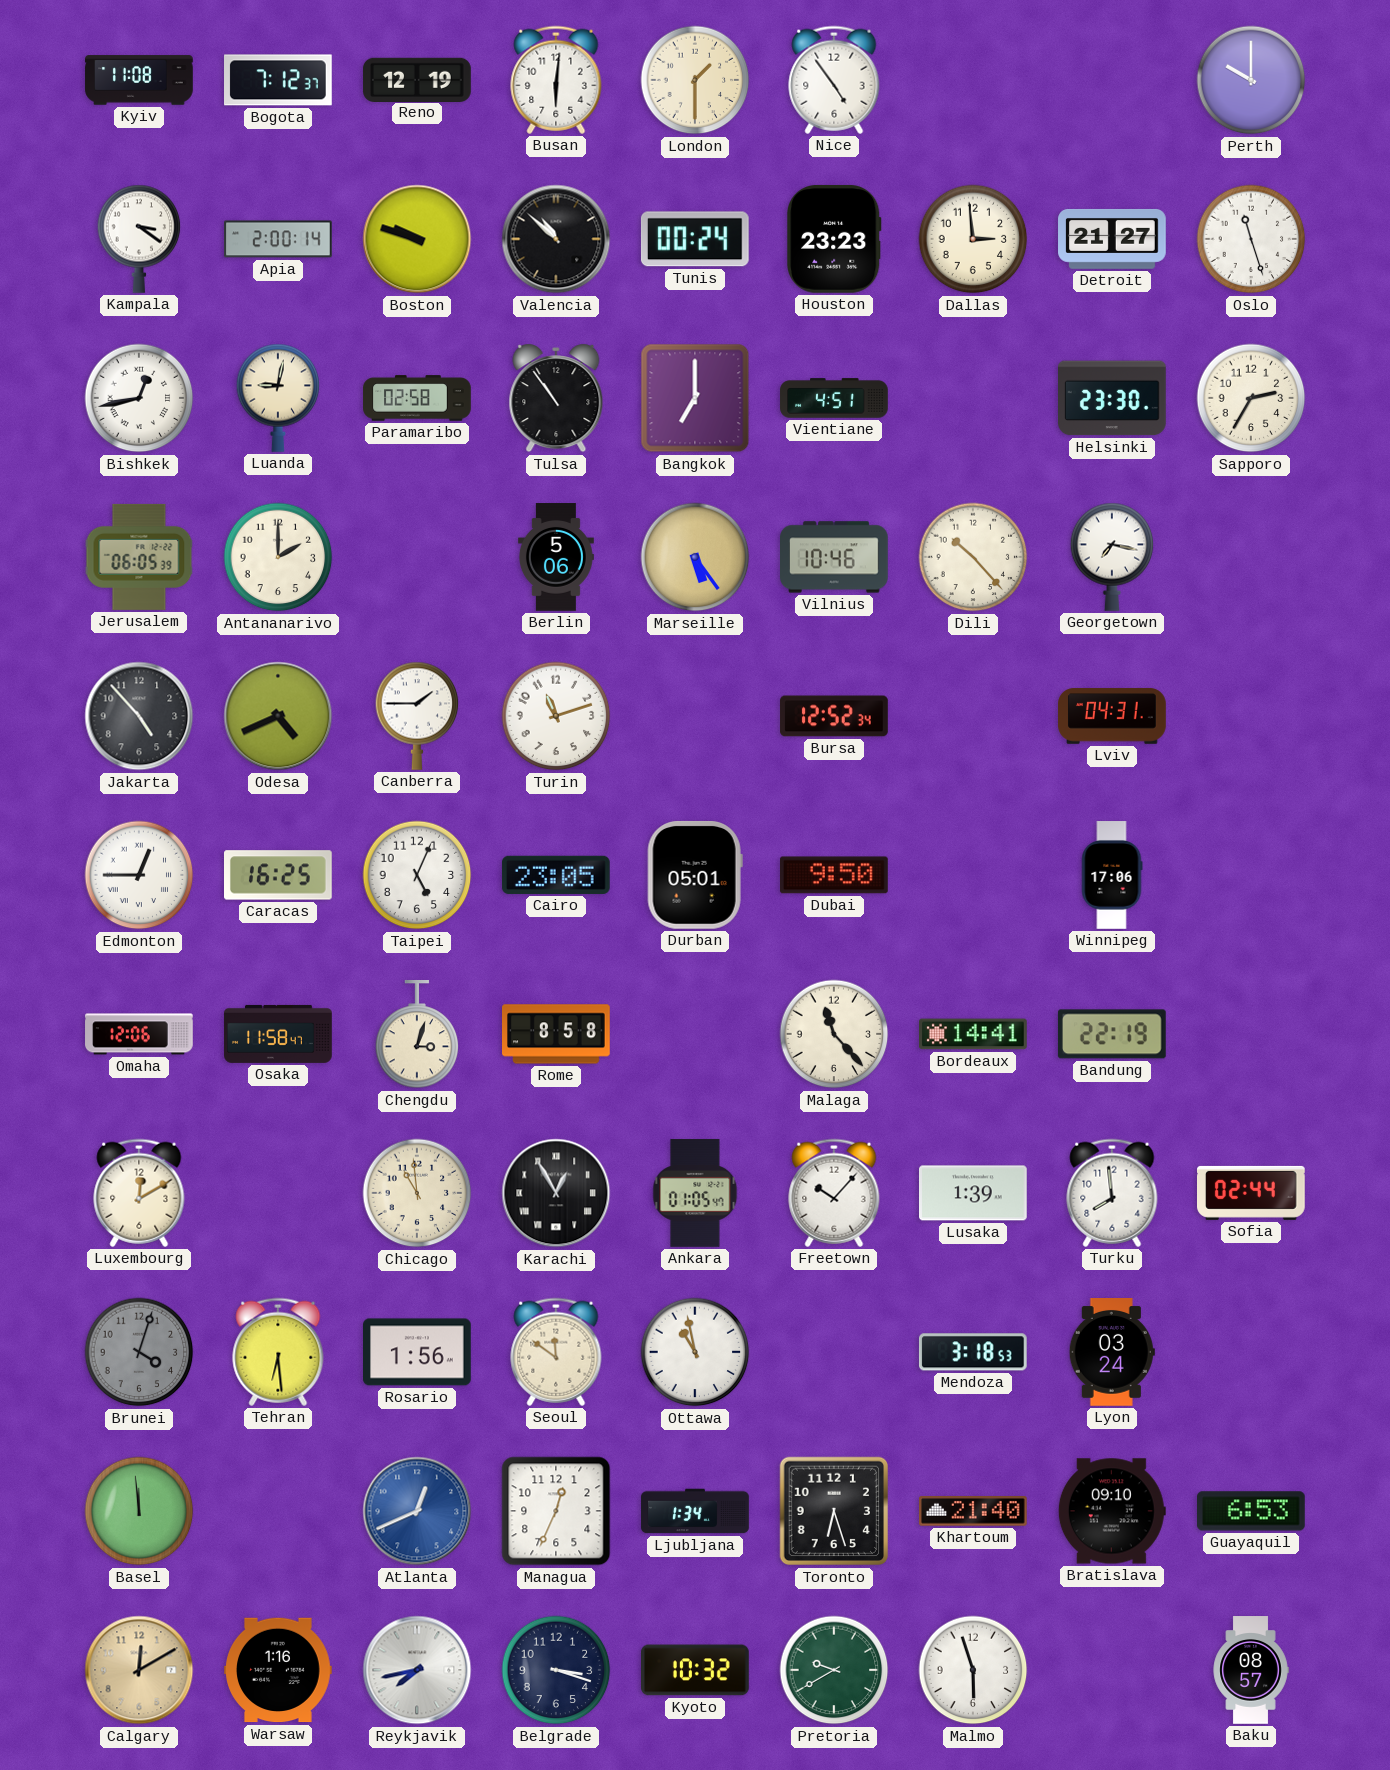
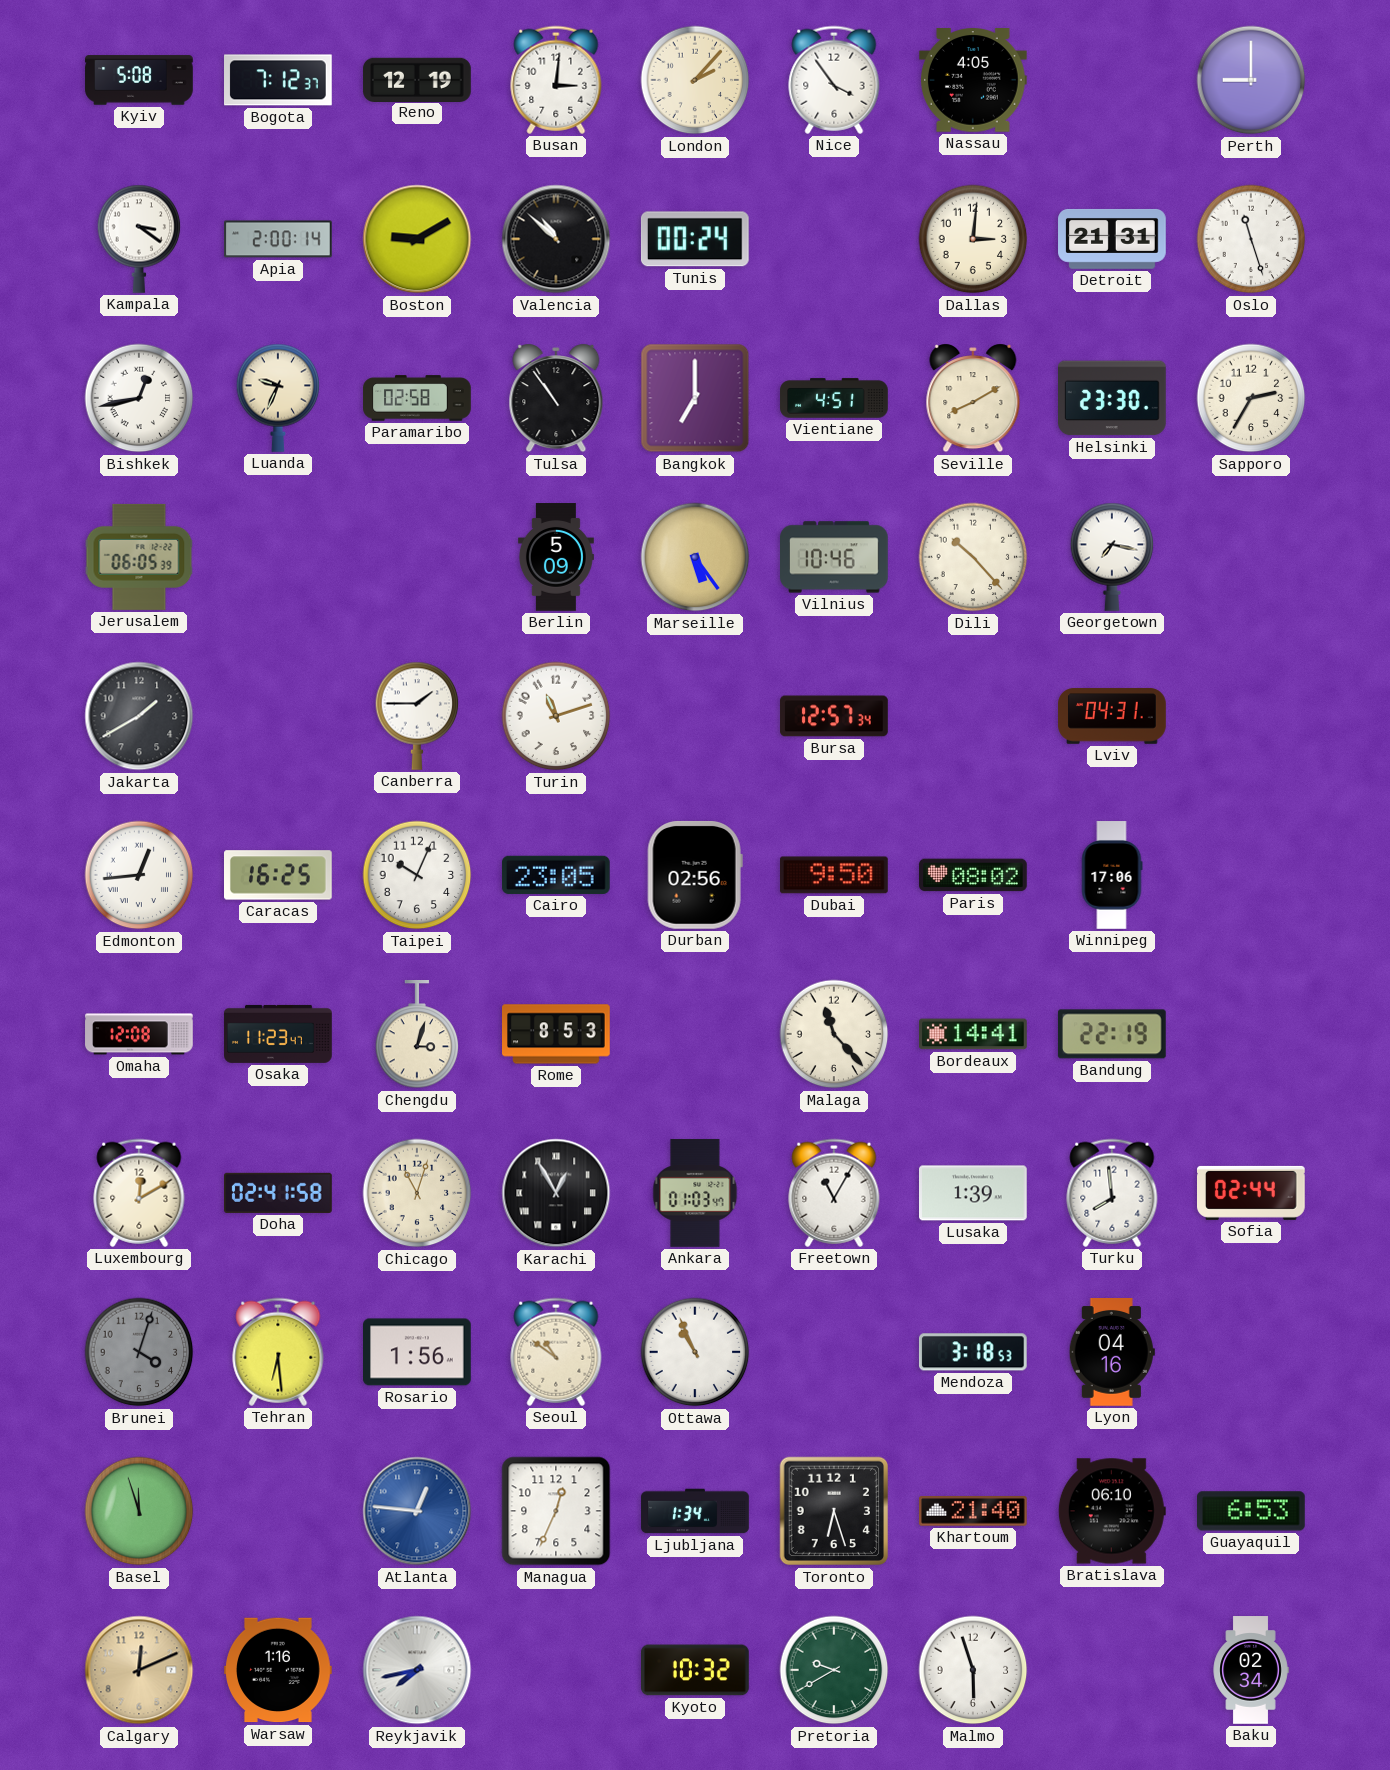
Kyiv: 11:08 -> 5:08 (139, 80)
Busan: 6:01 -> 3:01 (556, 80)
London: 1:30 -> 2:07 (695, 80)
Nice: 4:54 -> 3:54 (834, 80)
Nassau: none -> 4:05 (974, 80)
Perth: 10:00 -> 9:00 (1251, 80)
Boston: 9:48 -> 9:10 (417, 239)
Houston: 23:23 -> none (835, 239)
Dallas: 2:59 -> 3:01 (973, 239)
Detroit: 21:27 -> 21:31 (1112, 239)
Luanda: 9:02 -> 9:34 (278, 398)
Seville: none -> 8:10 (973, 398)
Antananarivo: 2:00 -> none (278, 557)
Berlin: 5:06 -> 5:09 (556, 557)
Jakarta: 4:53 -> 1:40 (139, 716)
Odesa: 4:41 -> none (278, 716)
Bursa: 12:52 -> 12:57 (834, 716)
Edmonton: 12:45 -> 12:44 (139, 875)
Taipei: 5:04 -> 10:04 (417, 875)
Durban: 05:01 -> 02:56 (695, 875)
Paris: none -> 08:02 (974, 875)
Omaha: 12:06 -> 12:08 (139, 1034)
Osaka: 11:58 -> 11:23 (278, 1034)
Rome: 8:58 -> 8:53 (557, 1034)
Doha: none -> 02:41 (279, 1193)
Chicago: 10:59 -> 11:03 (417, 1193)
Ankara: 01:05 -> 01:03 (695, 1193)
Freetown: 10:07 -> 11:05 (834, 1193)
Seoul: 11:51 -> 10:51 (556, 1352)
Ottawa: 10:58 -> 10:56 (695, 1352)
Lyon: 03:24 -> 04:16 (1112, 1353)
Basel: 11:59 -> 11:57 (139, 1511)
Atlanta: 12:41 -> 12:46 (417, 1511)
Bratislava: 09:10 -> 06:10 (1112, 1511)
Calgary: 12:10 -> 12:11 (139, 1670)
Belgrade: 3:18 -> none (556, 1670)
Baku: 08:57 -> 02:34 (1251, 1670)
